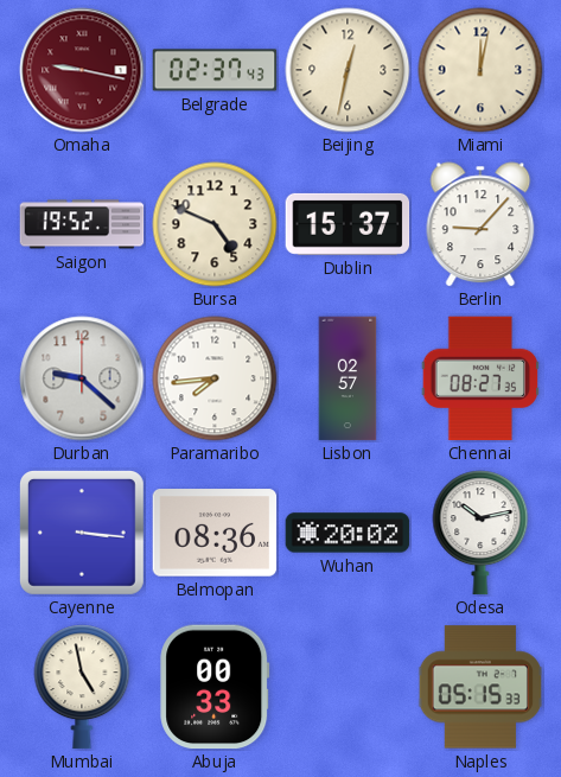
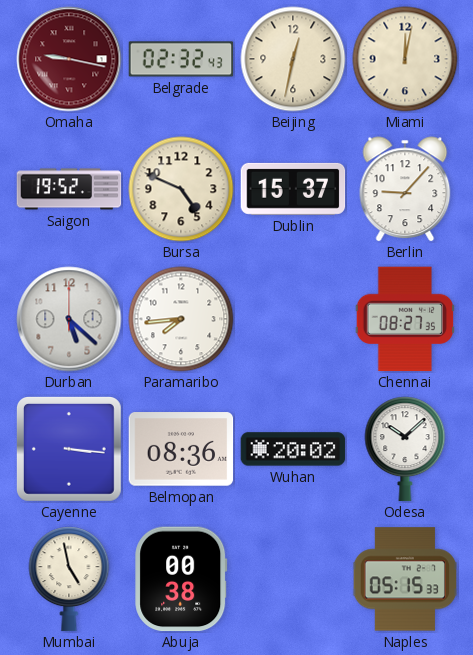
Belgrade: 02:37 -> 02:32 (181, 59)
Durban: 9:22 -> 5:22 (69, 319)
Lisbon: 02:57 -> none (348, 378)
Odesa: 10:13 -> 10:08 (405, 449)
Abuja: 00:33 -> 00:38 (181, 579)
